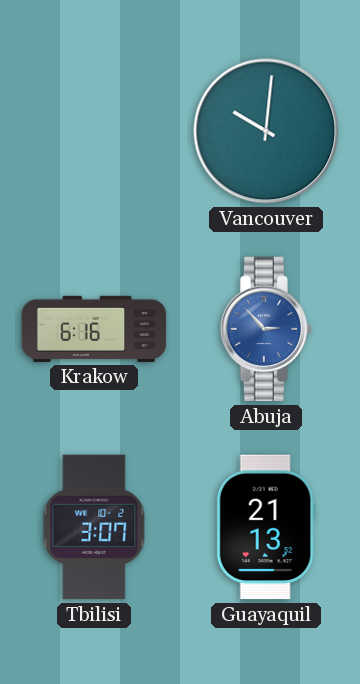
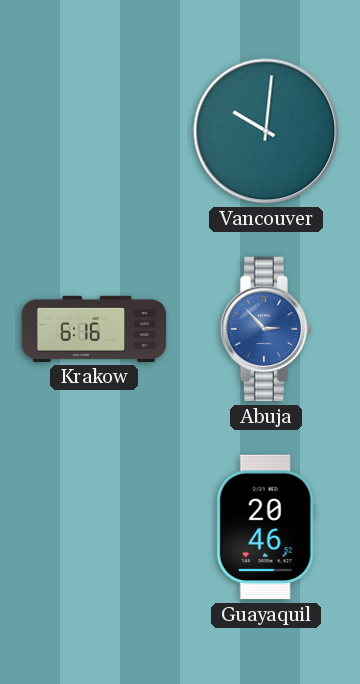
Tbilisi: 3:07 -> none (94, 527)
Guayaquil: 21:13 -> 20:46 (266, 527)
